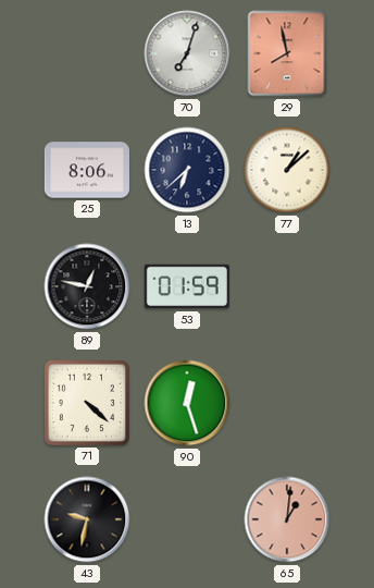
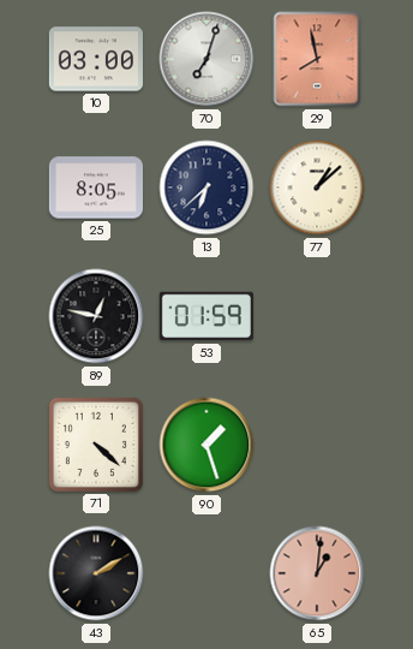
10: none -> 03:00 (96, 59)
25: 8:06 -> 8:05 (96, 187)
90: 12:27 -> 1:27 (206, 445)
43: 9:32 -> 2:10 (96, 573)
